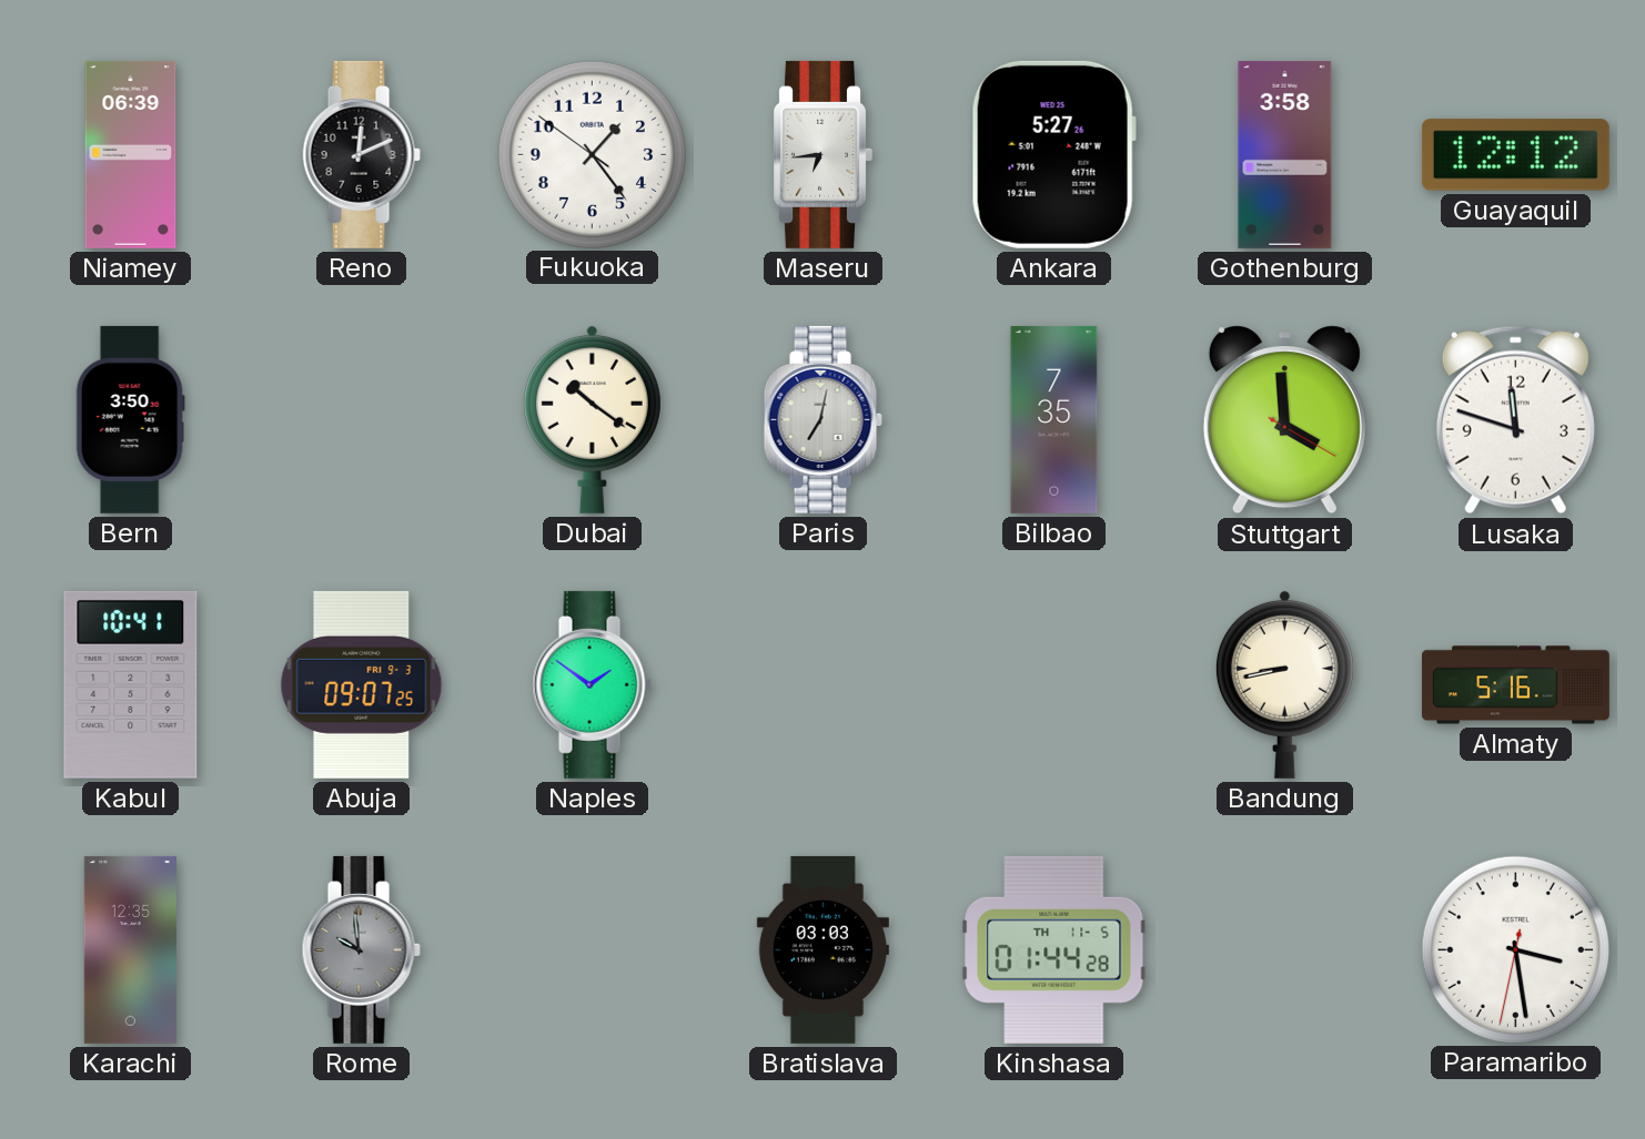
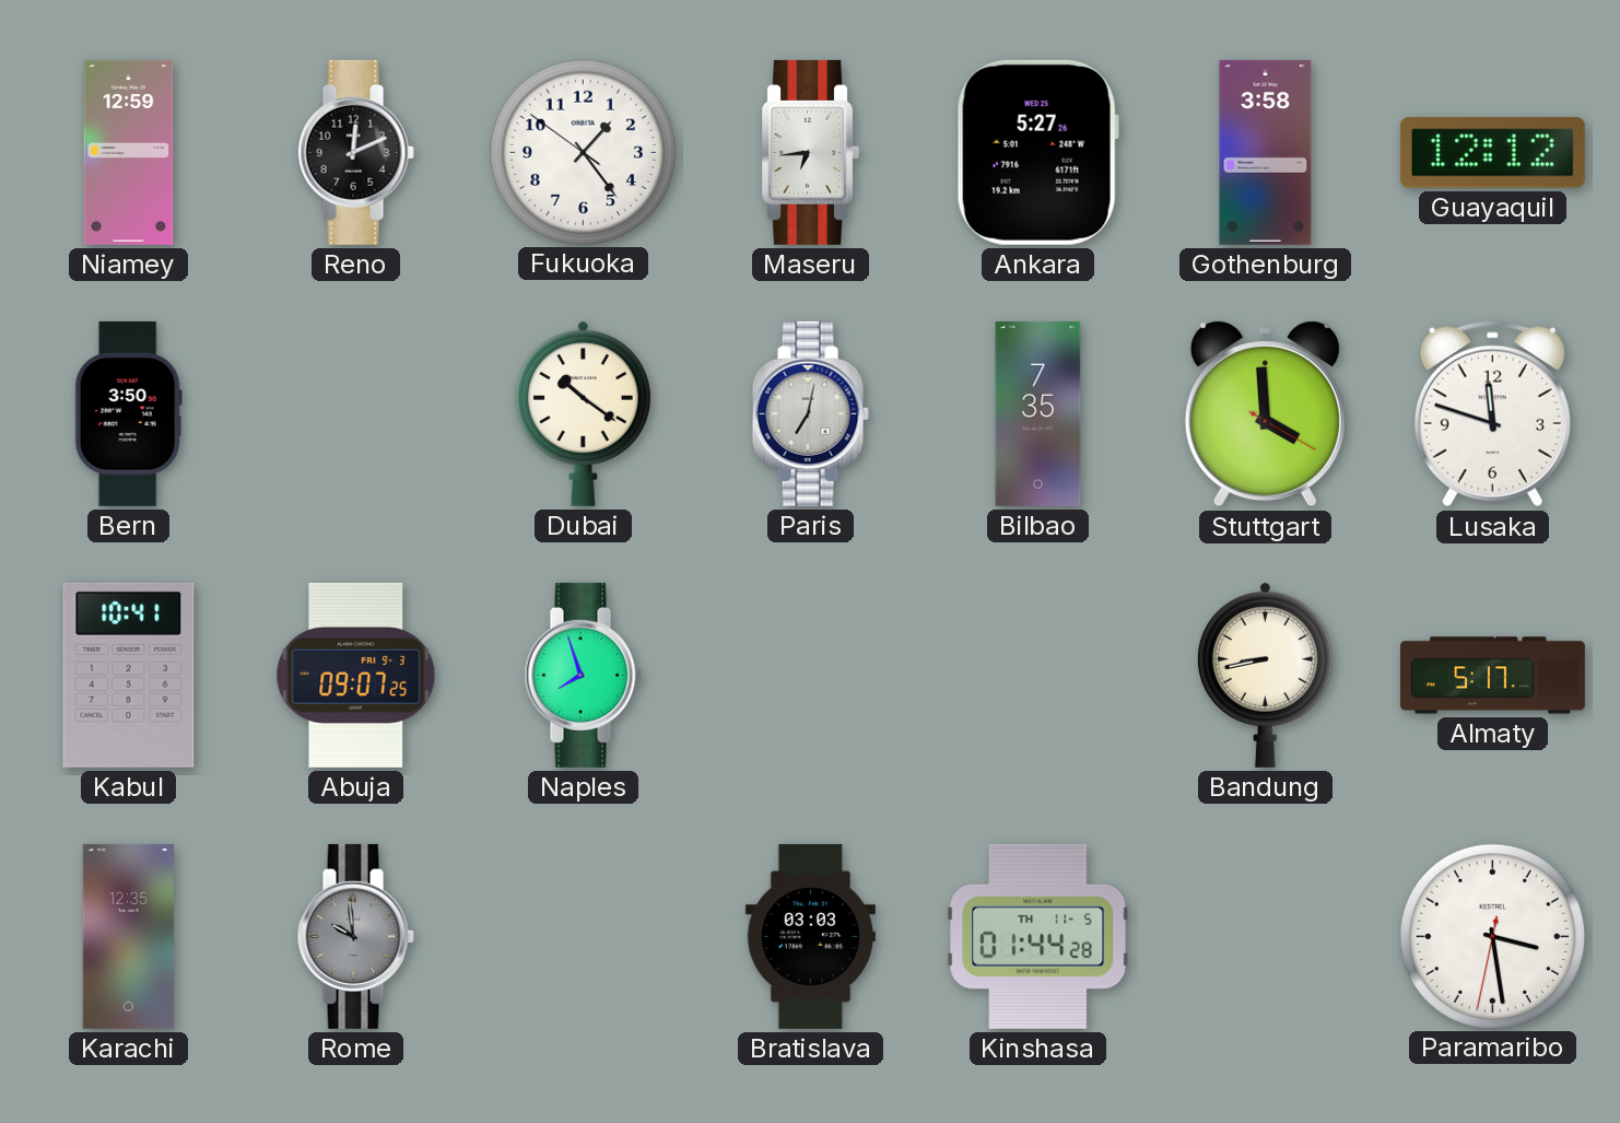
Niamey: 06:39 -> 12:59 (129, 152)
Naples: 1:51 -> 7:57 (583, 675)
Almaty: 5:16 -> 5:17 (1492, 676)
